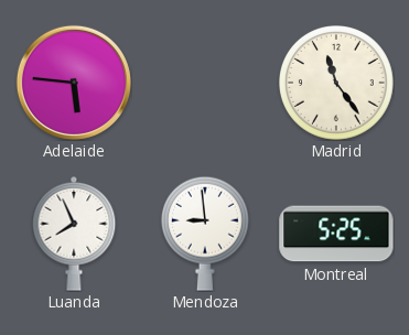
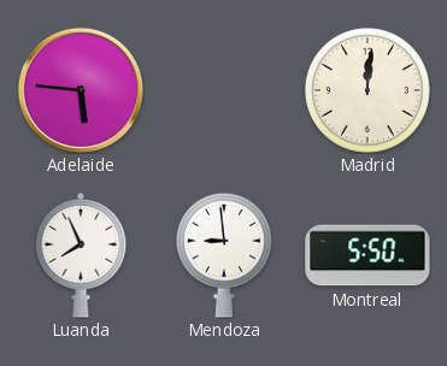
Madrid: 11:24 -> 12:01 (369, 91)
Montreal: 5:25 -> 5:50 (367, 255)
